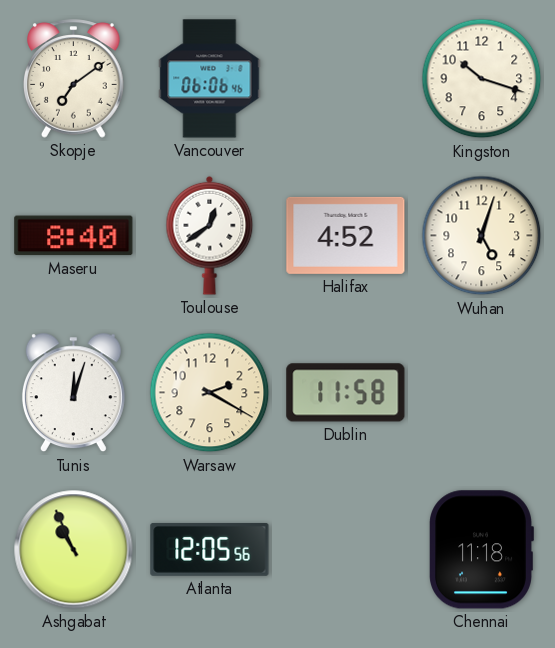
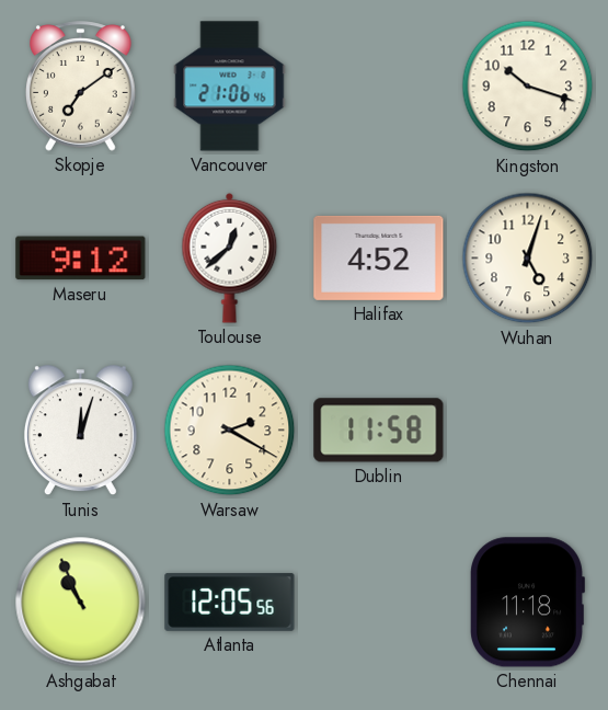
Vancouver: 06:06 -> 21:06 (230, 87)
Maseru: 8:40 -> 9:12 (81, 259)
Toulouse: 12:39 -> 12:38 (230, 257)
